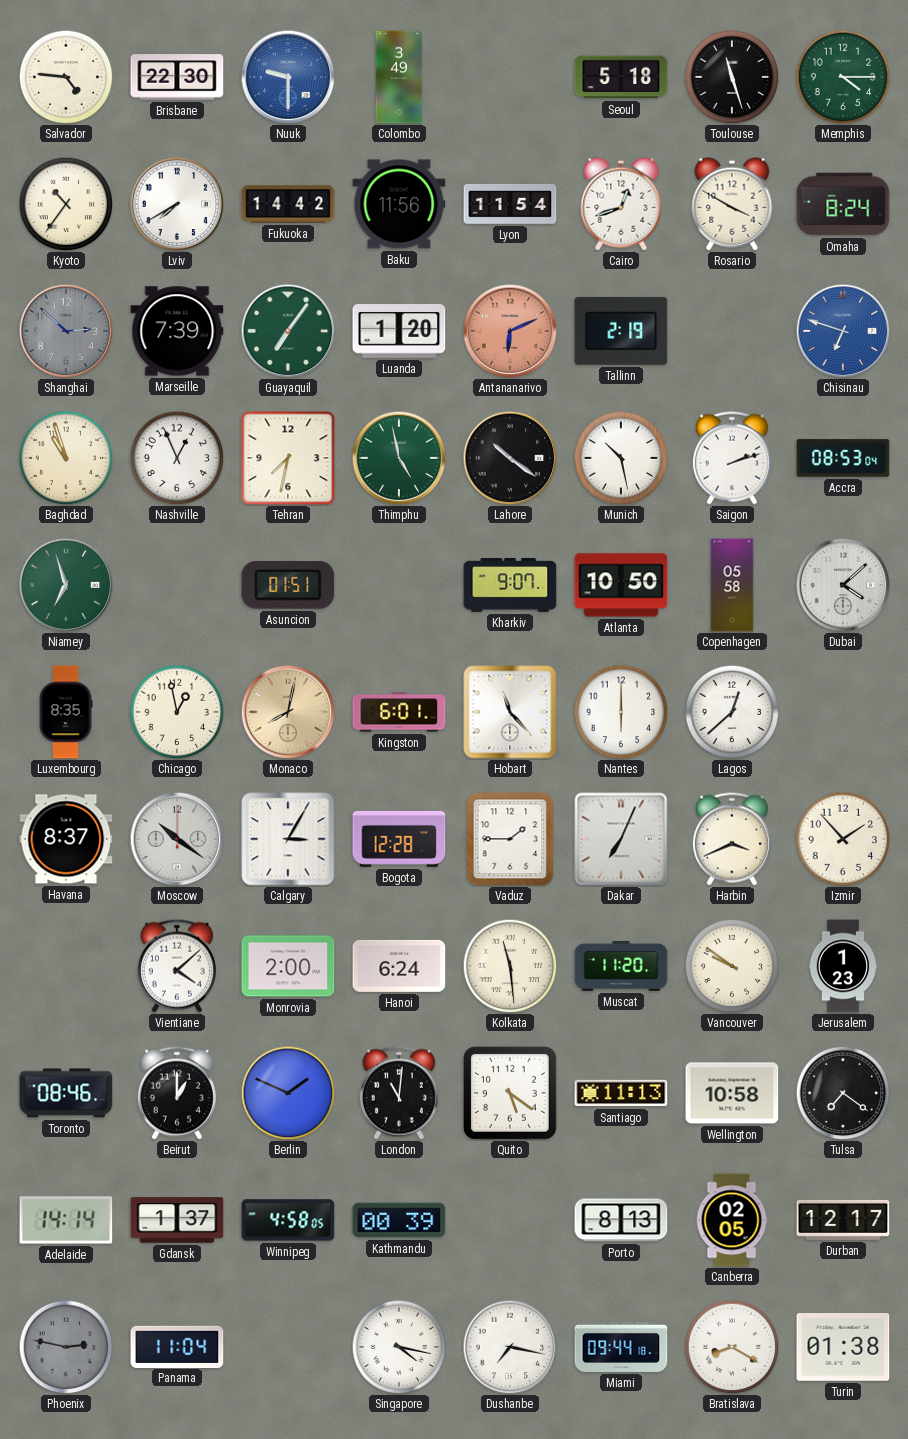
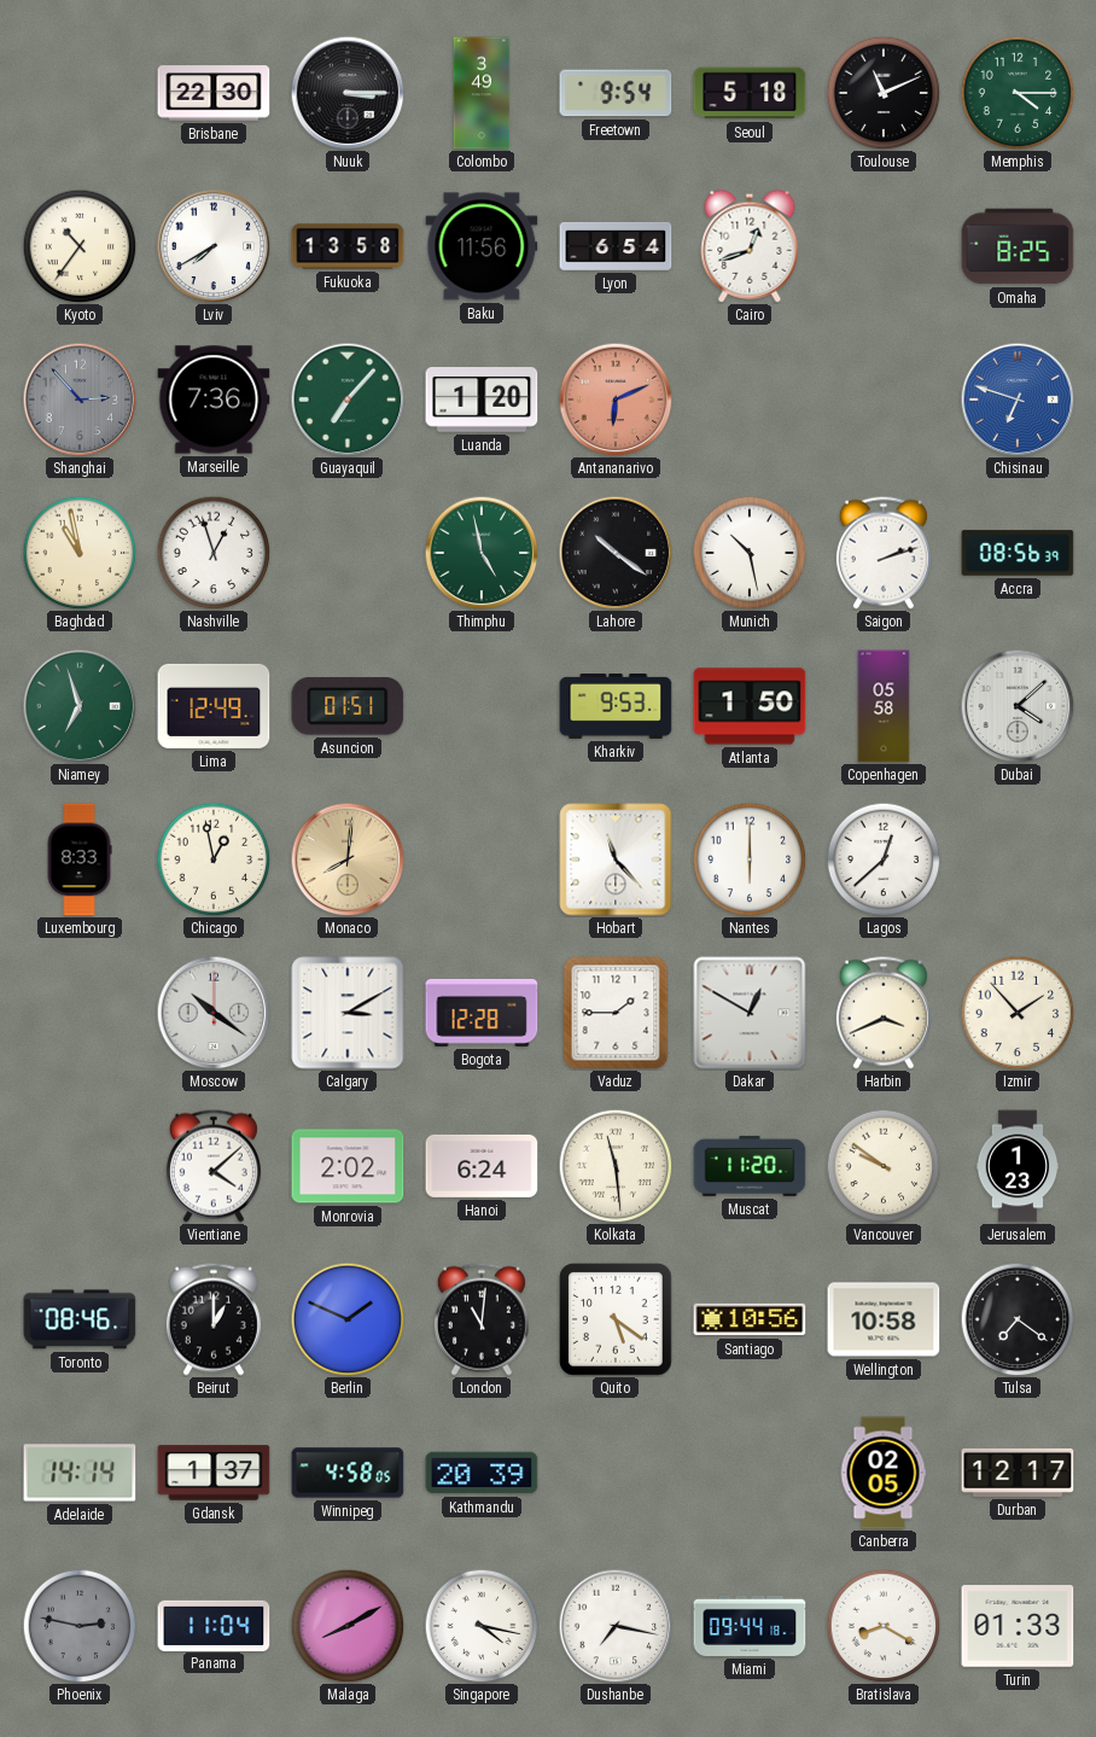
Salvador: 4:46 -> none (66, 77)
Nuuk: 9:30 -> 3:15 (348, 93)
Nuuk dial: blue -> black (348, 93)
Freetown: none -> 9:54 (616, 93)
Toulouse: 11:27 -> 11:11 (884, 93)
Fukuoka: 14:42 -> 13:58 (348, 246)
Lyon: 11:54 -> 6:54 (616, 246)
Rosario: 3:50 -> none (732, 204)
Omaha: 8:24 -> 8:25 (1018, 246)
Shanghai: 2:52 -> 2:53 (80, 400)
Marseille: 7:39 -> 7:36 (214, 400)
Guayaquil: 7:06 -> 7:07 (348, 400)
Tallinn: 2:19 -> none (621, 331)
Baghdad: 10:57 -> 10:58 (80, 553)
Nashville: 12:56 -> 12:57 (214, 553)
Tehran: 7:32 -> none (288, 458)
Accra: 08:53 -> 08:56 (1018, 553)
Lima: none -> 12:49 (214, 706)
Kharkiv: 9:07 -> 9:53 (616, 707)
Atlanta: 10:50 -> 1:50 (750, 706)
Luxembourg: 8:35 -> 8:33 (80, 859)
Monaco: 8:02 -> 8:01 (348, 859)
Kingston: 6:01 -> none (399, 712)
Havana: 8:37 -> none (66, 839)
Calgary: 3:05 -> 3:10 (348, 1013)
Dakar: 7:04 -> 12:50 (750, 1013)
Monrovia: 2:00 -> 2:02 (348, 1166)
Santiago: 11:13 -> 10:56 (750, 1319)
Kathmandu: 00:39 -> 20:39 (482, 1473)
Porto: 8:13 -> none (621, 1220)
Malaga: none -> 8:10 (348, 1626)
Turin: 01:38 -> 01:33 (1018, 1626)
